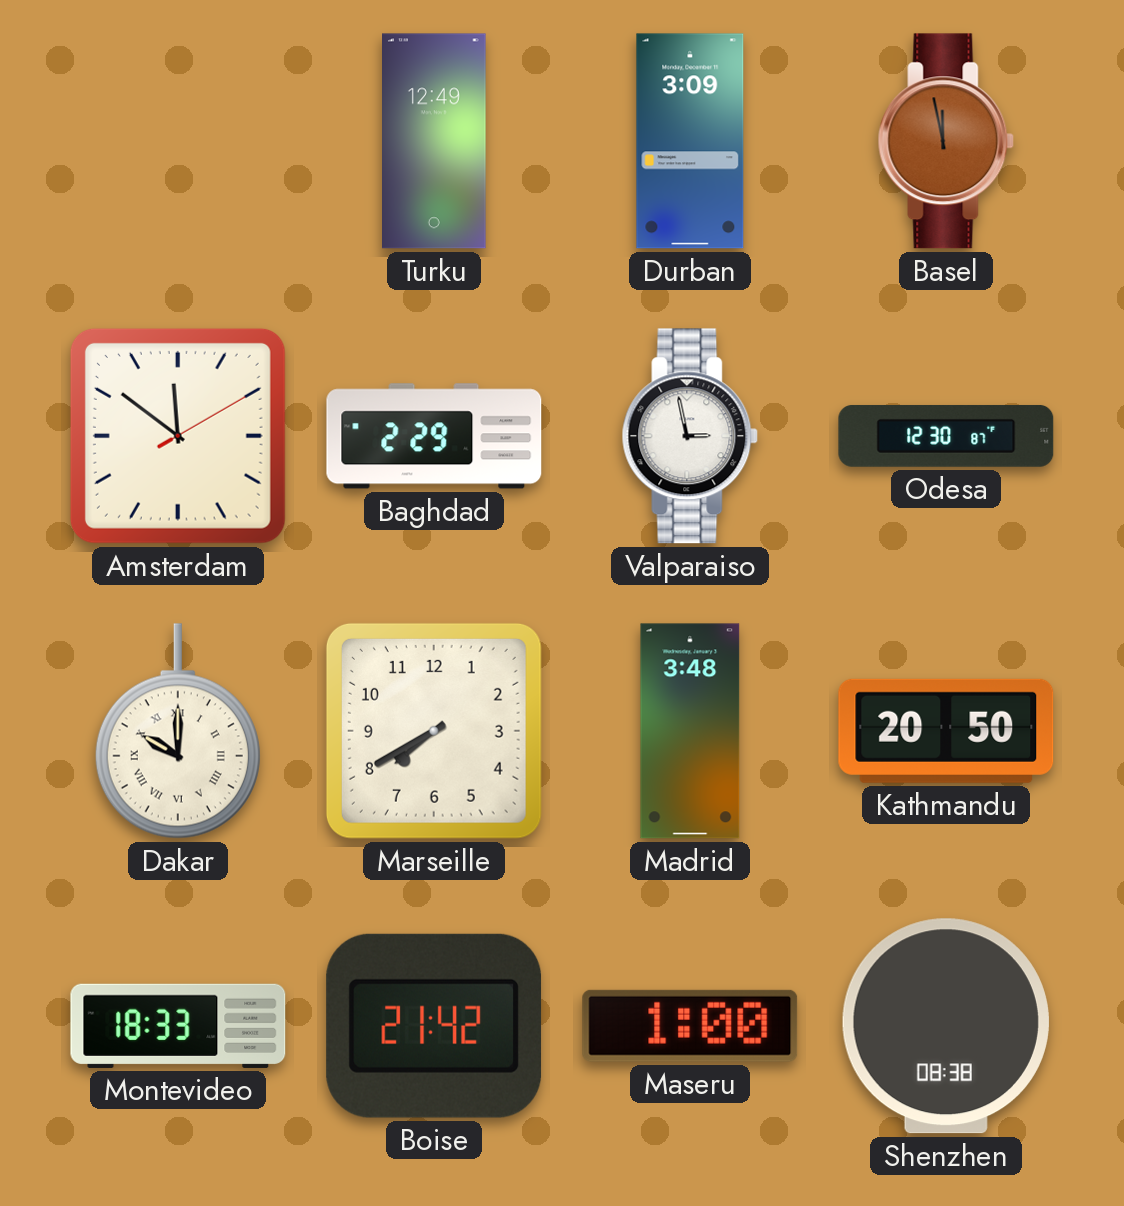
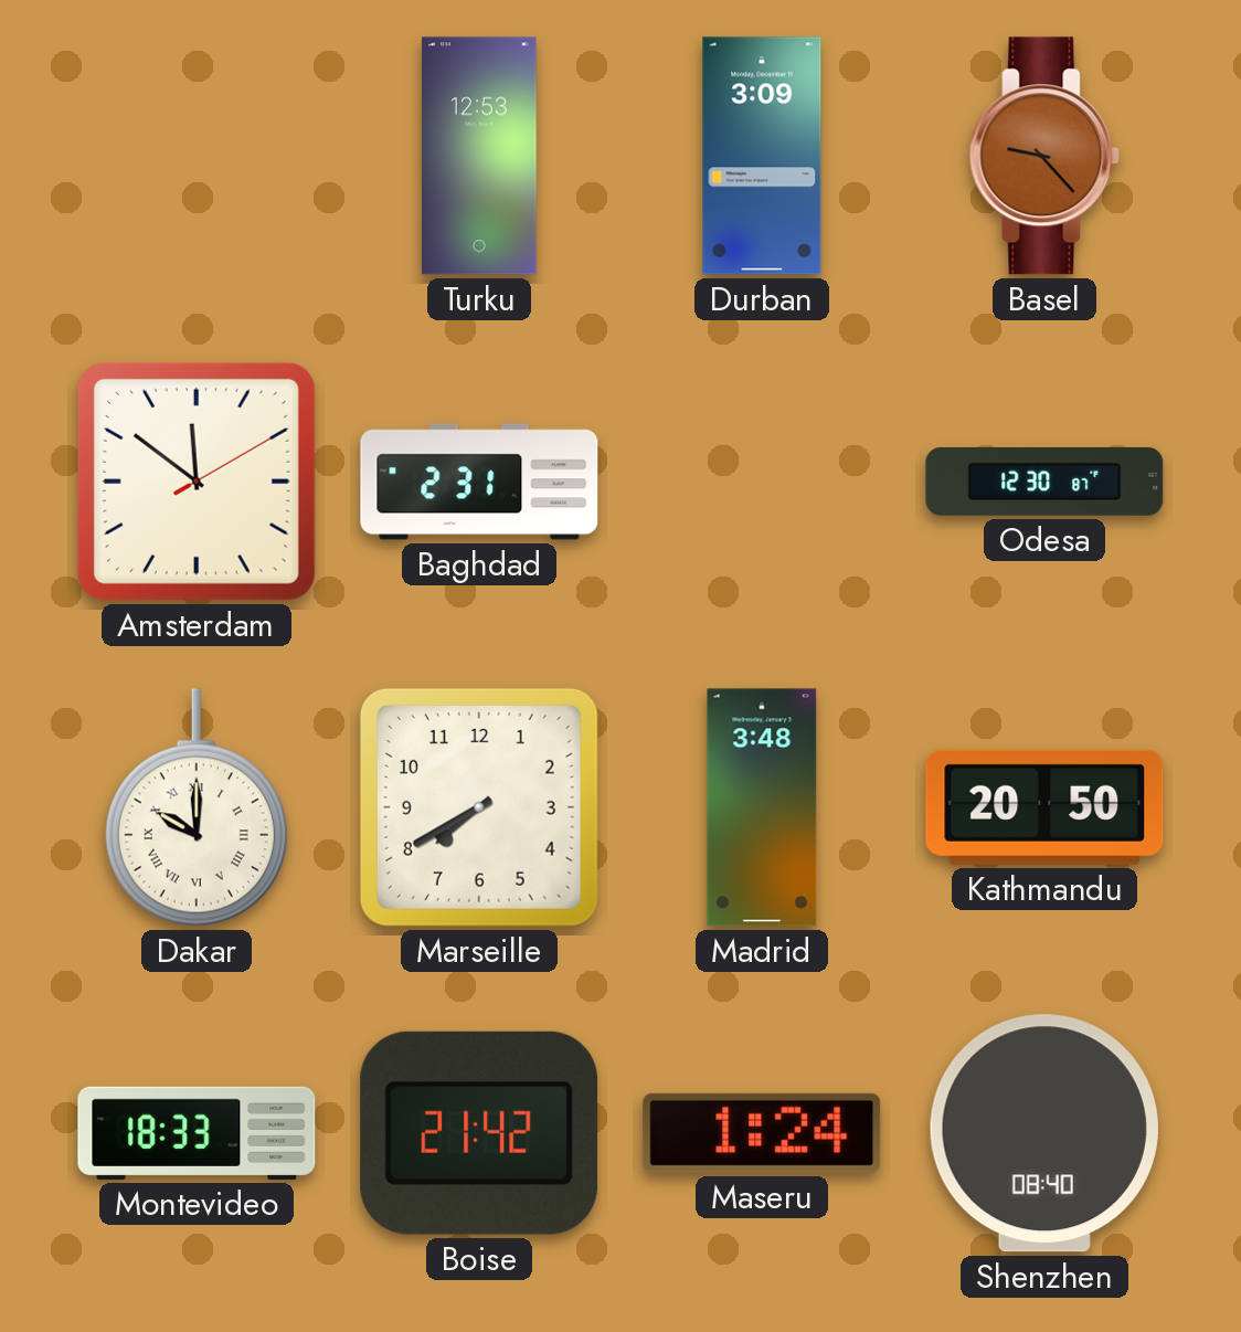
Turku: 12:49 -> 12:53 (479, 156)
Basel: 11:58 -> 9:23 (1044, 156)
Baghdad: 2:29 -> 2:31 (479, 482)
Valparaiso: 2:58 -> none (690, 436)
Maseru: 1:00 -> 1:24 (762, 1133)
Shenzhen: 08:38 -> 08:40 (1044, 1133)
